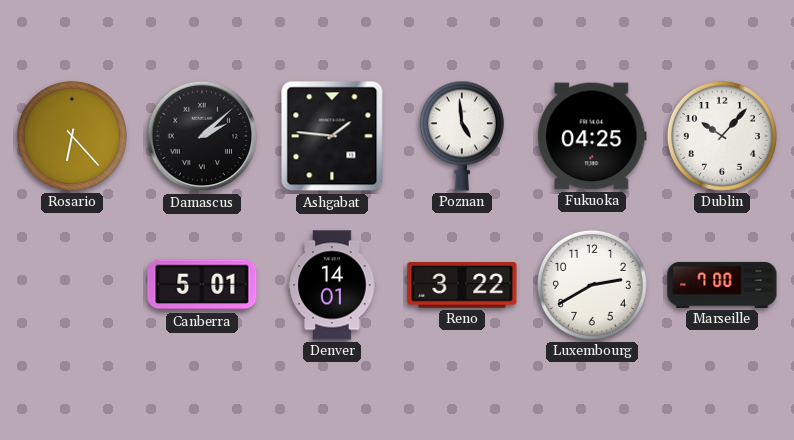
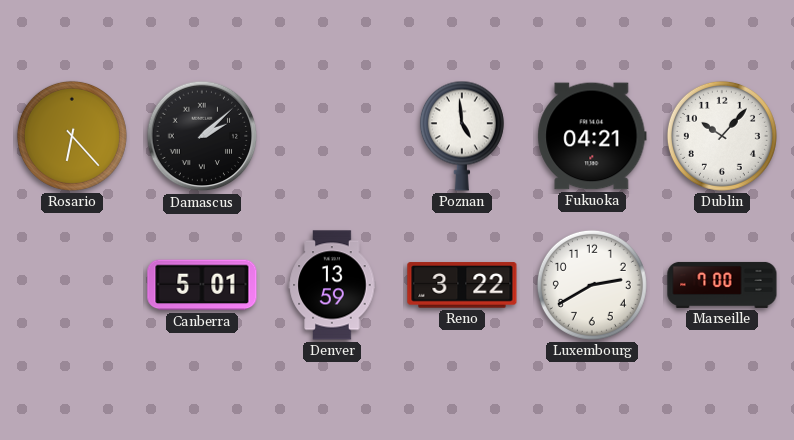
Ashgabat: 1:46 -> none (332, 136)
Fukuoka: 04:25 -> 04:21 (592, 136)
Denver: 14:01 -> 13:59 (332, 285)
